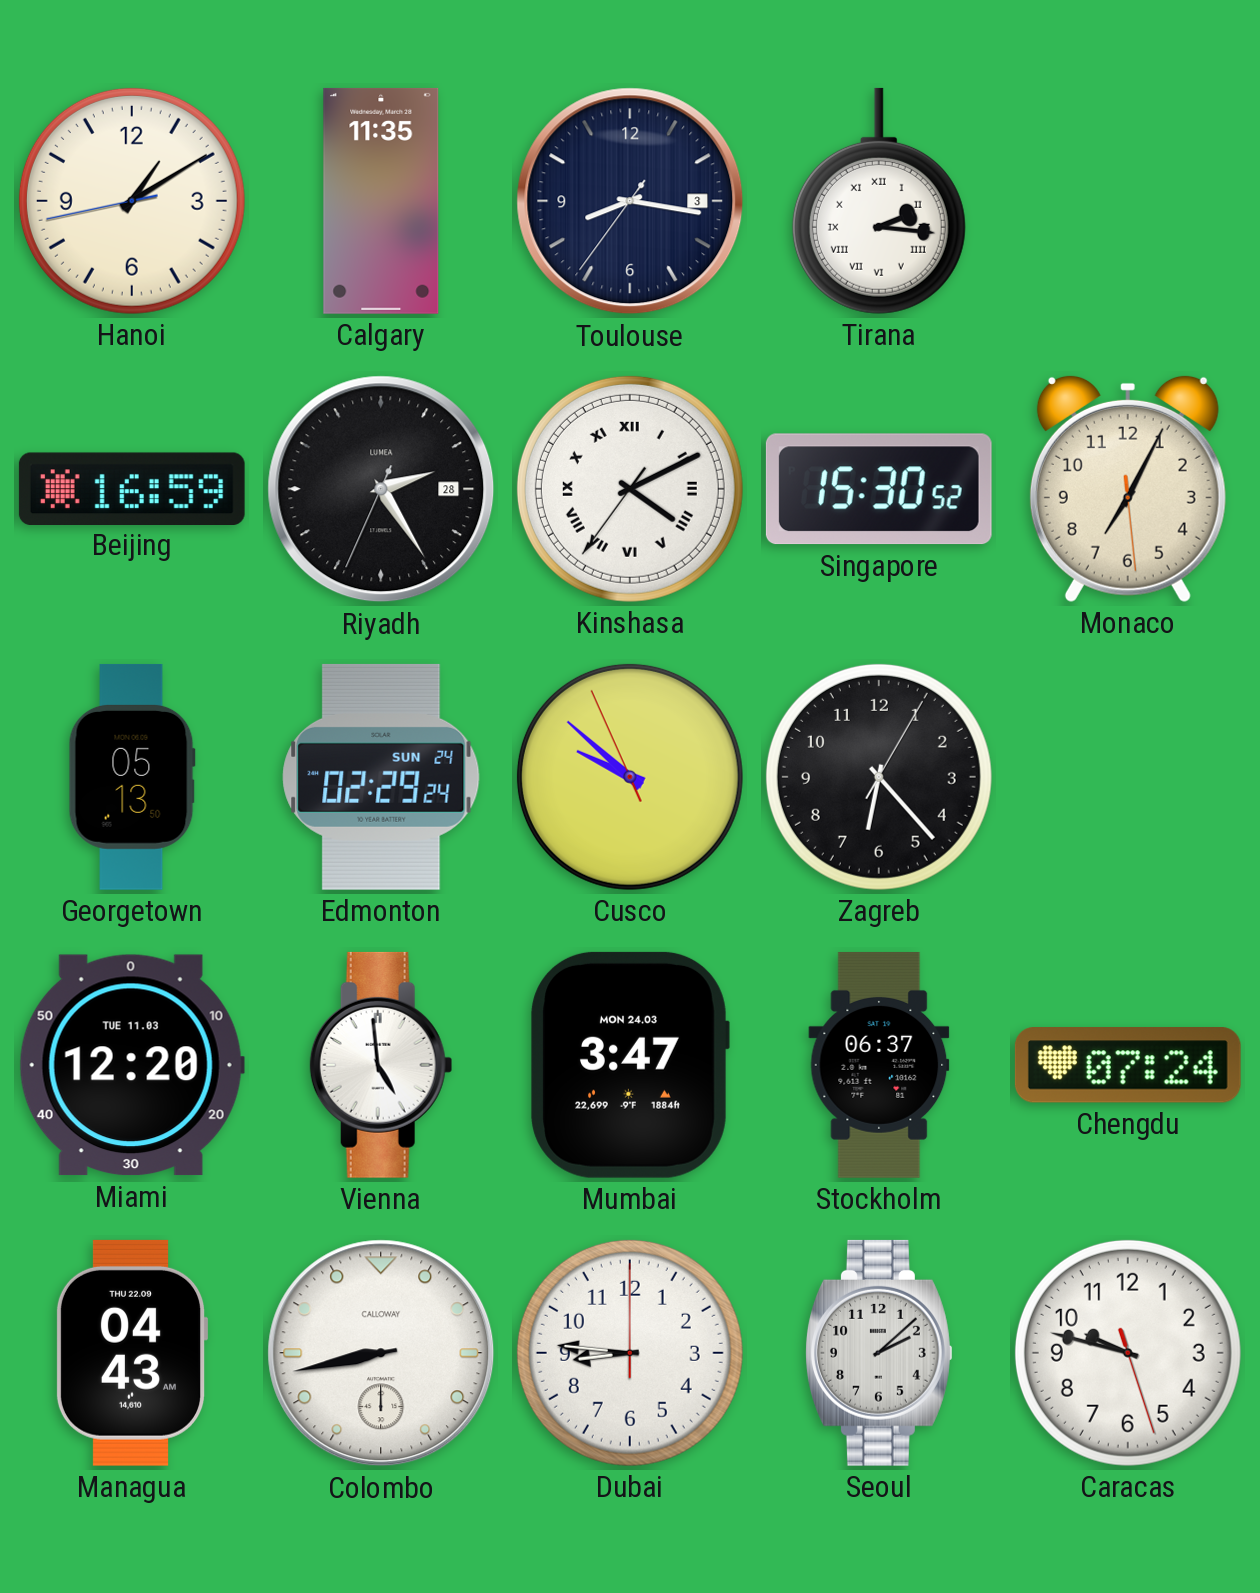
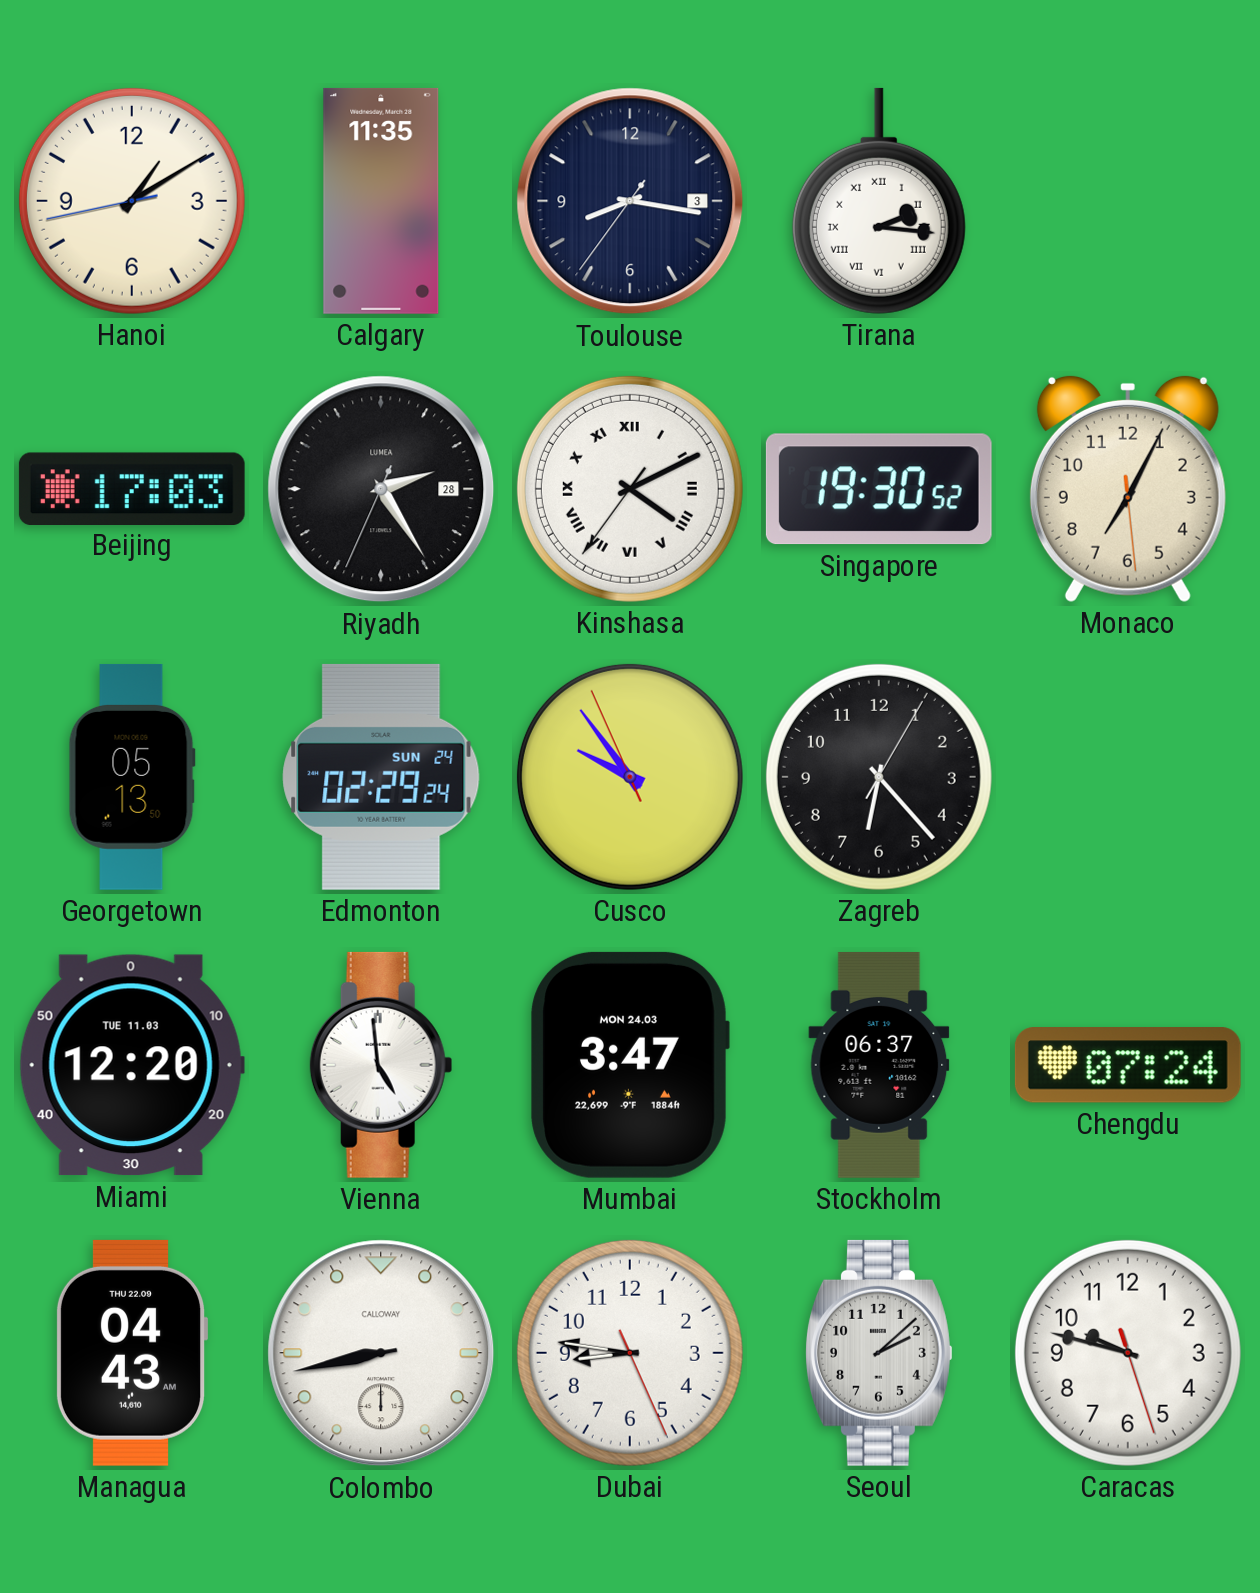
Beijing: 16:59 -> 17:03 (132, 488)
Singapore: 15:30 -> 19:30 (879, 489)
Cusco: 9:51 -> 9:53 (630, 777)
Dubai: 8:46:00 -> 8:46:26 (630, 1353)
